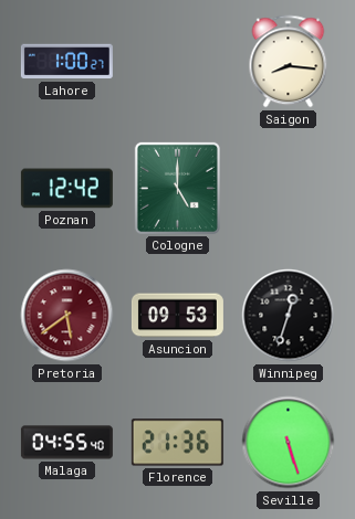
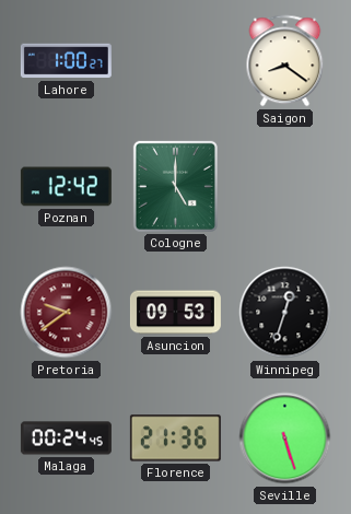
Saigon: 8:16 -> 8:21 (285, 61)
Pretoria: 5:39 -> 9:39 (67, 313)
Malaga: 04:55 -> 00:24 (66, 439)
